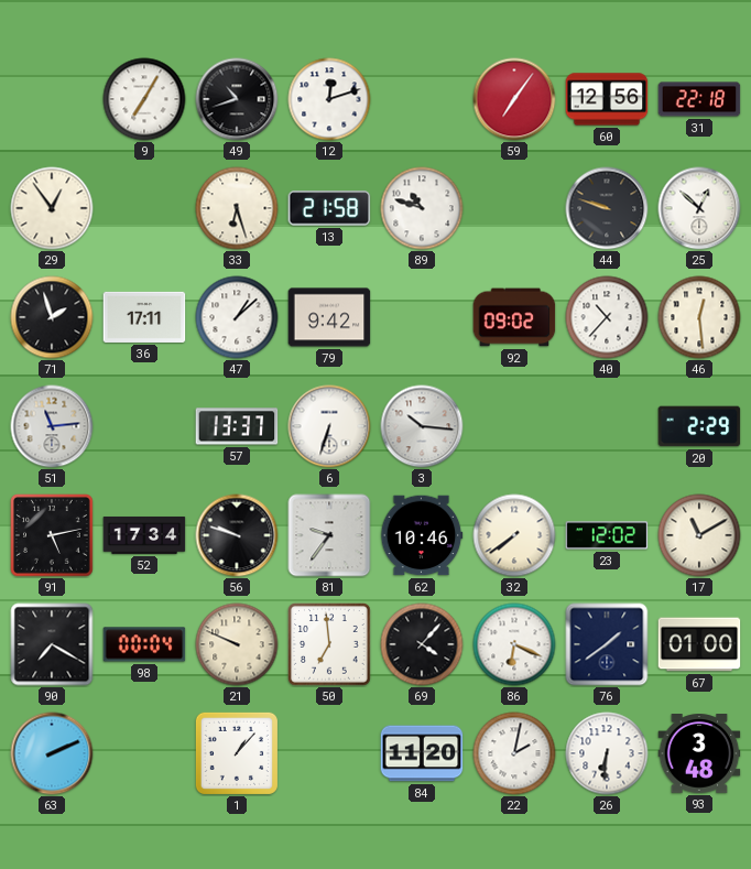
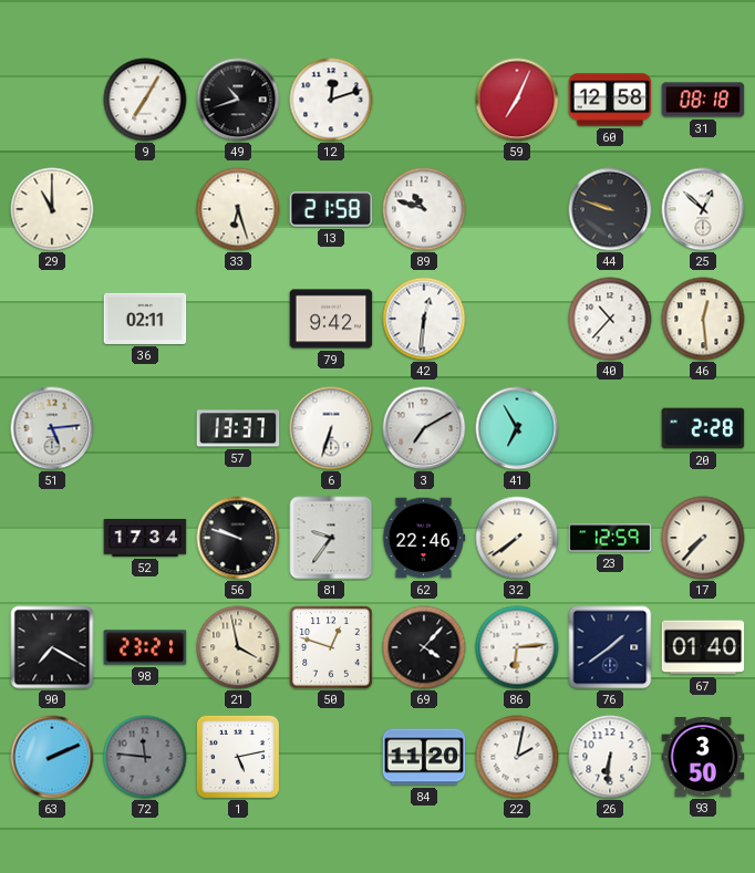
59: 7:06 -> 7:04 (517, 100)
60: 12:56 -> 12:58 (610, 100)
31: 22:18 -> 08:18 (703, 100)
29: 12:54 -> 11:00 (52, 209)
71: 1:57 -> none (52, 317)
36: 17:11 -> 02:11 (145, 319)
47: 1:08 -> none (237, 317)
42: none -> 12:31 (424, 319)
92: 09:02 -> none (514, 317)
51: 11:14 -> 5:14 (52, 428)
3: 10:16 -> 7:10 (424, 428)
41: none -> 6:55 (517, 428)
20: 2:29 -> 2:28 (703, 428)
91: 5:13 -> none (53, 536)
62: 10:46 -> 22:46 (424, 538)
23: 12:02 -> 12:59 (610, 538)
17: 11:10 -> 7:37 (703, 538)
98: 00:04 -> 23:21 (145, 647)
21: 9:49 -> 3:58 (238, 647)
50: 6:59 -> 12:48 (332, 648)
86: 6:19 -> 6:14 (517, 647)
67: 01:00 -> 01:40 (703, 647)
72: none -> 11:46 (145, 757)
1: 1:07 -> 5:13 (238, 757)
93: 3:48 -> 3:50 (703, 758)
